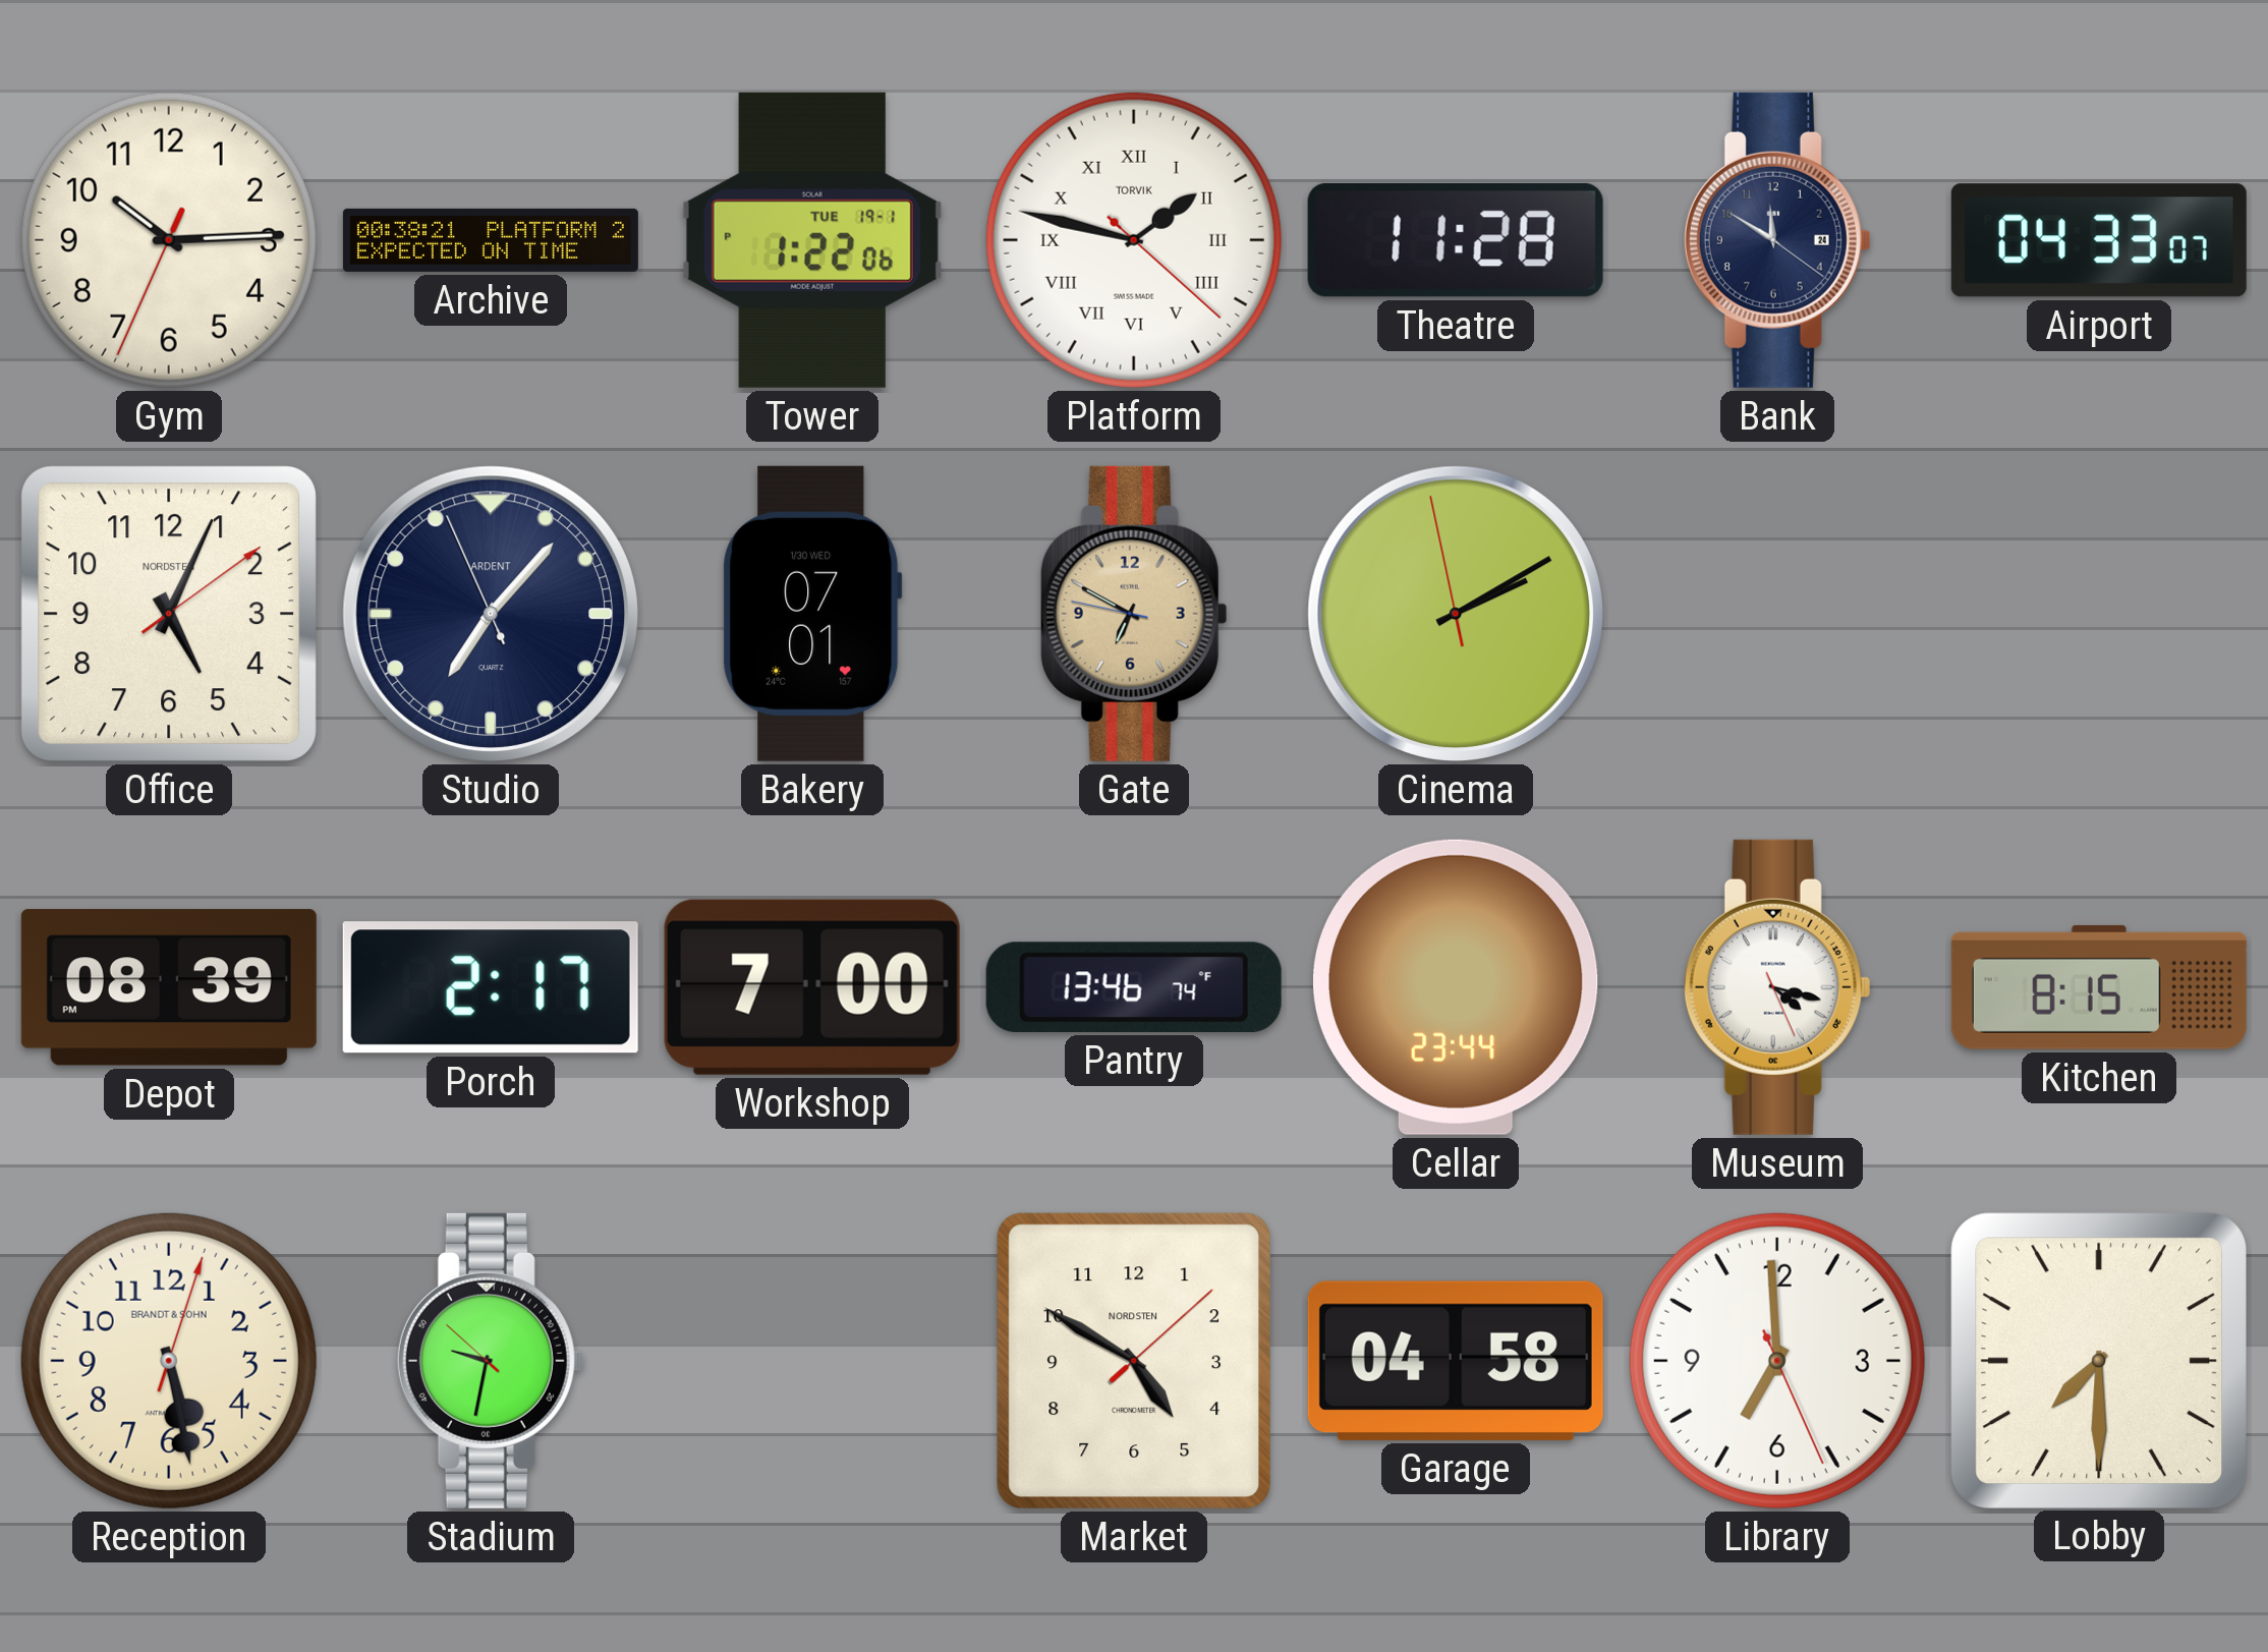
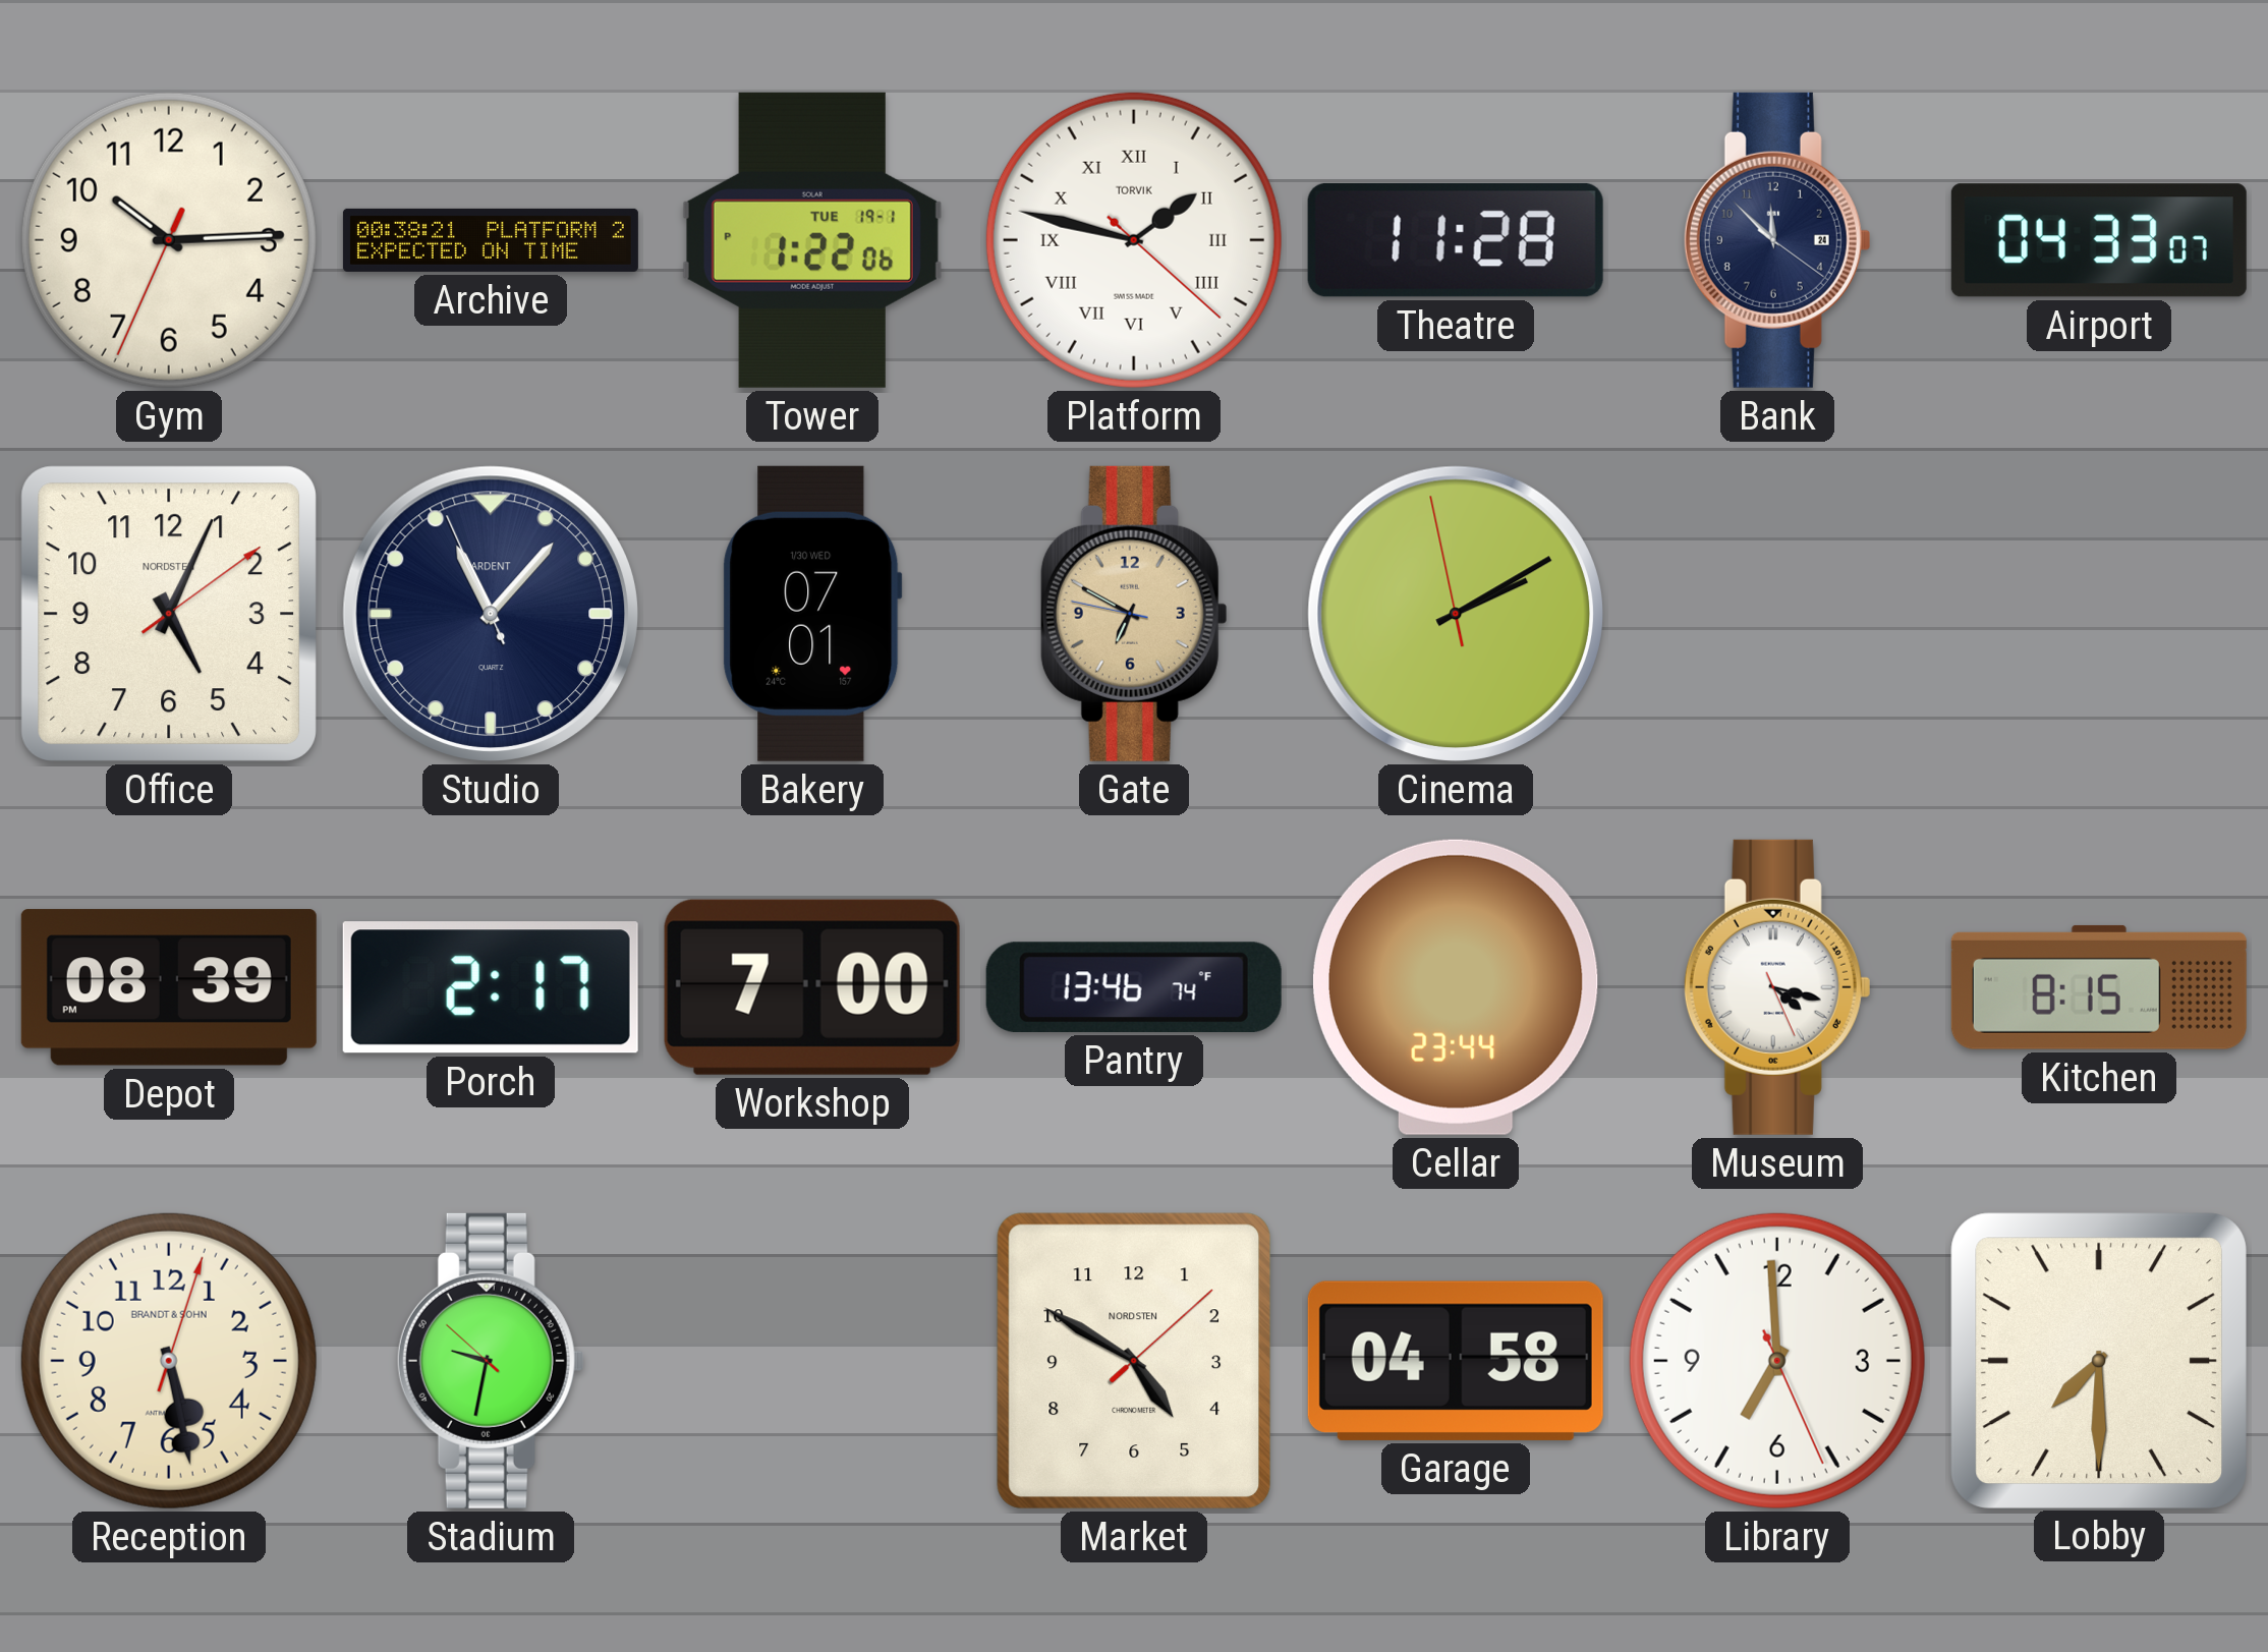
Bank: 11:50 -> 11:52 (1777, 240)
Studio: 7:06 -> 11:06 (491, 614)
